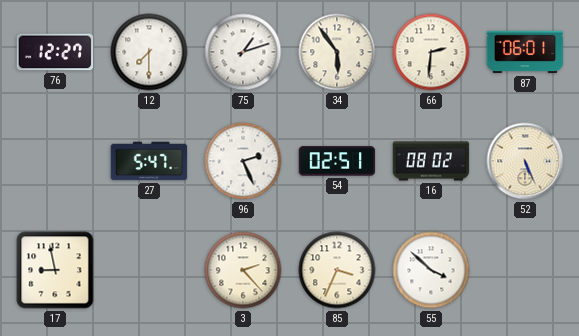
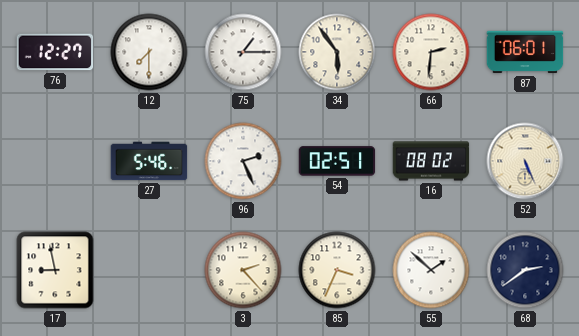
75: 1:12 -> 1:15 (243, 52)
27: 5:47 -> 5:46 (149, 161)
55: 3:52 -> 1:52 (431, 270)
68: none -> 2:39 (525, 270)
